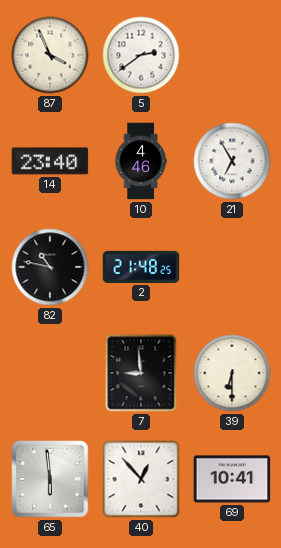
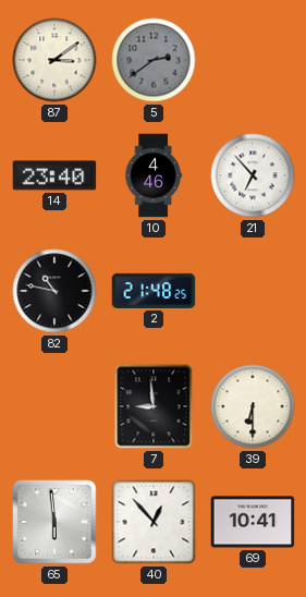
87: 3:56 -> 3:09 (54, 60)
5 dial: white -> grey (154, 60)
21: 6:55 -> 6:53 (253, 175)
